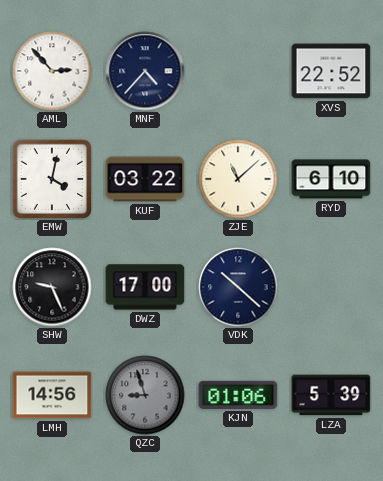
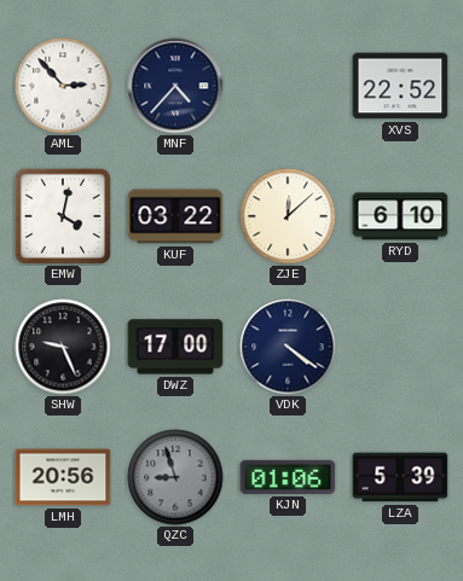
ZJE: 11:08 -> 12:08 (288, 216)
VDK: 10:22 -> 4:21 (288, 347)
LMH: 14:56 -> 20:56 (63, 477)
